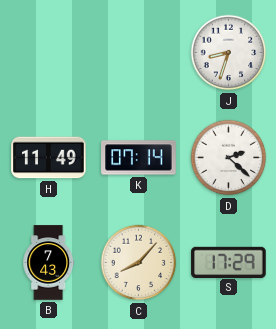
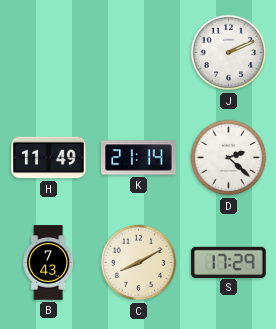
J: 8:33 -> 2:11 (229, 53)
K: 07:14 -> 21:14 (139, 158)
C: 8:07 -> 8:10 (139, 263)
